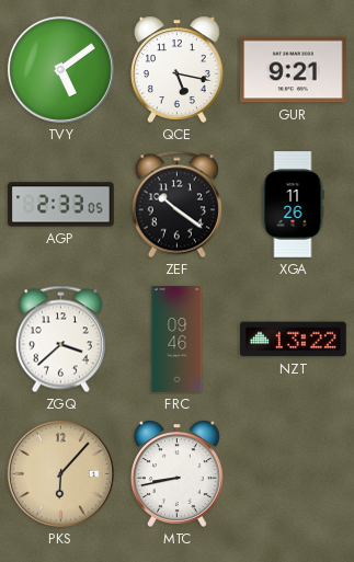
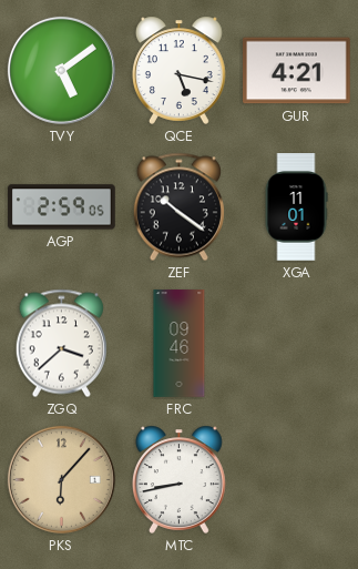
GUR: 9:21 -> 4:21 (297, 71)
AGP: 2:33 -> 2:59 (62, 207)
XGA: 11:26 -> 11:01 (296, 207)
NZT: 13:22 -> none (294, 340)
